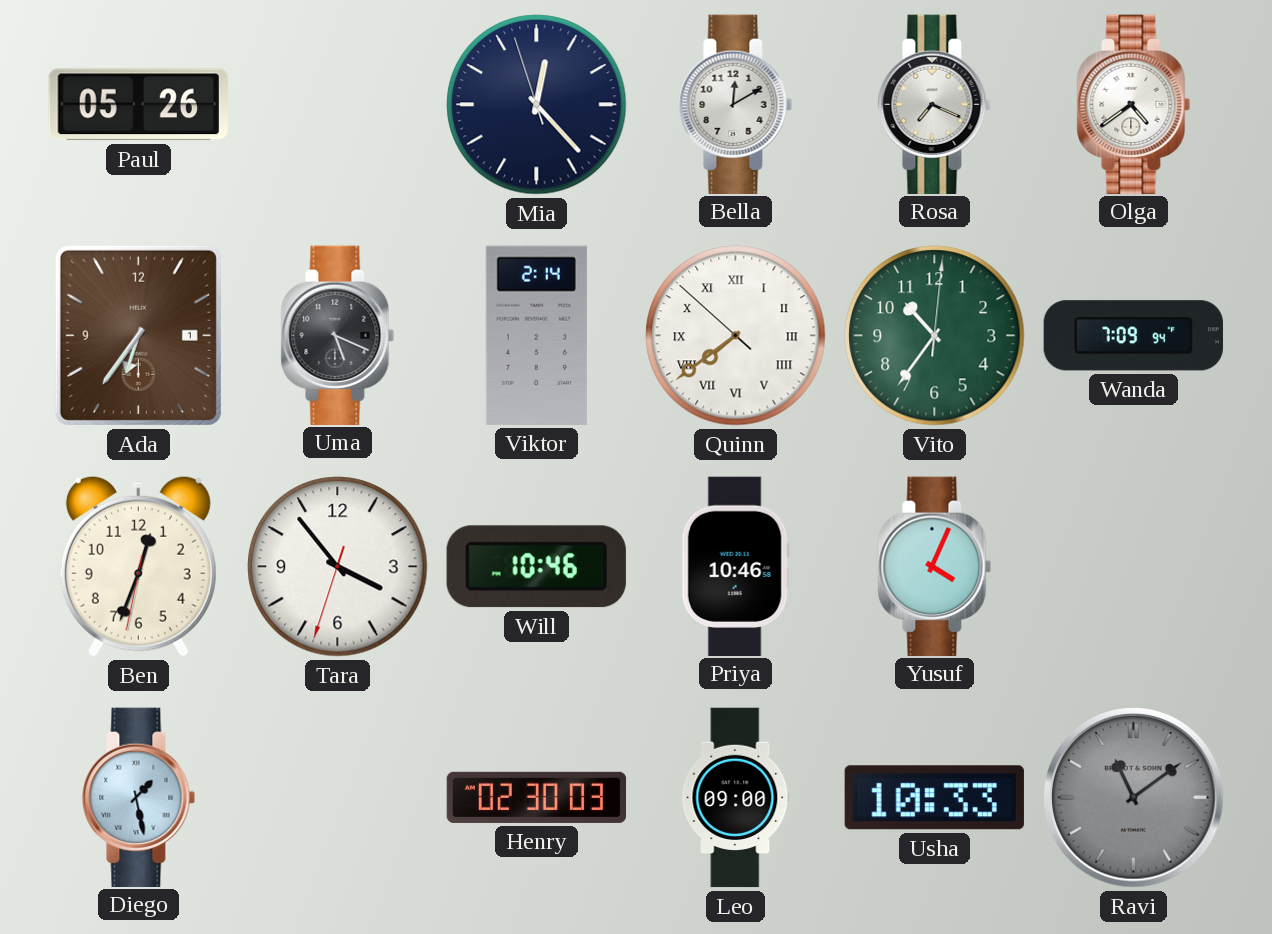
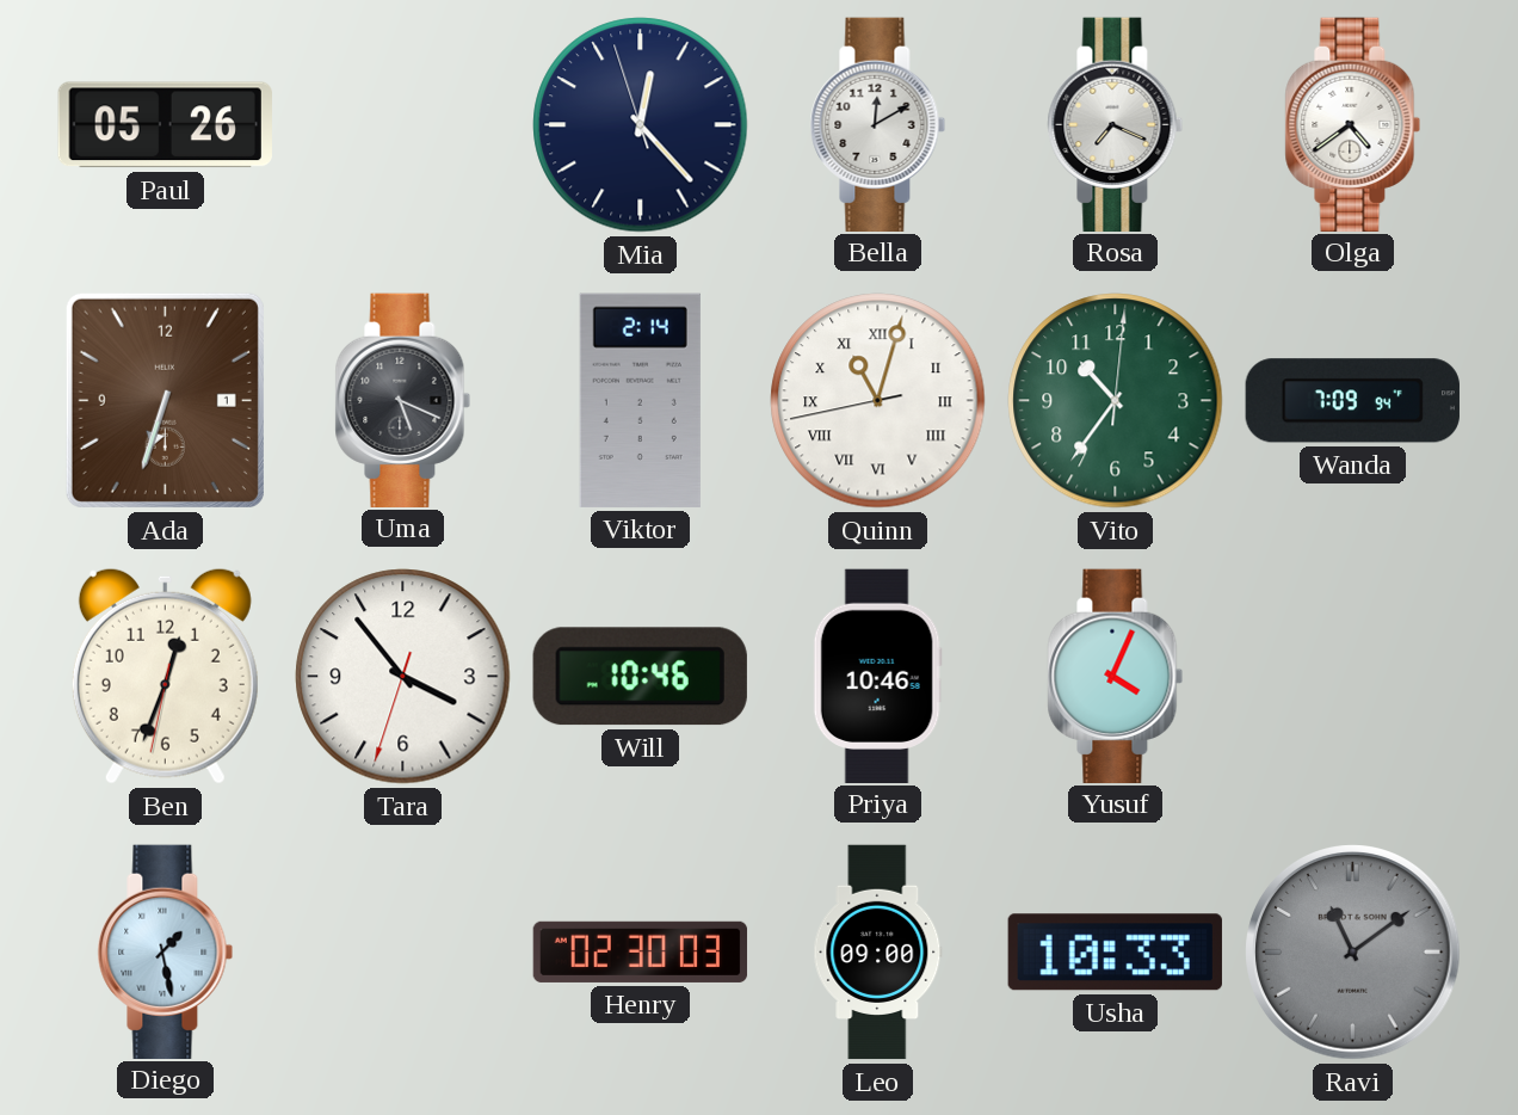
Ada: 6:36 -> 6:33 (165, 400)
Quinn: 7:38 -> 11:02 (878, 401)
